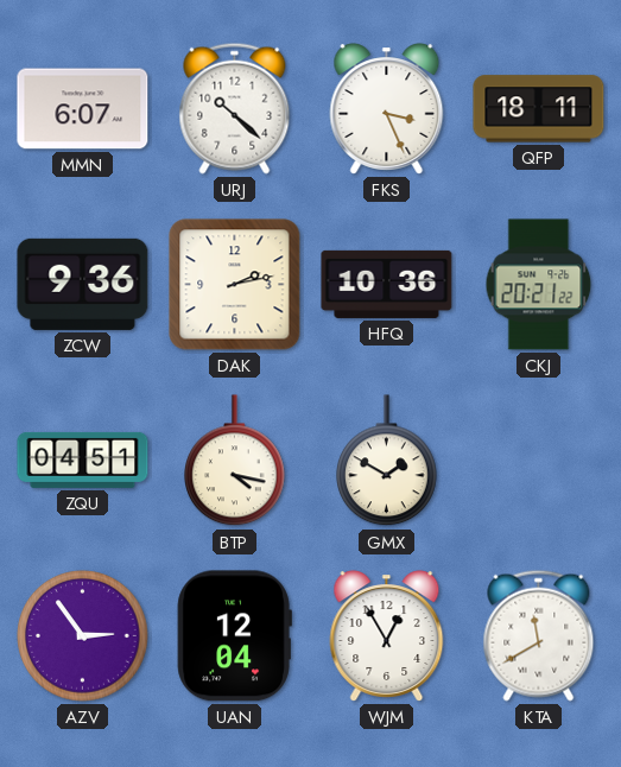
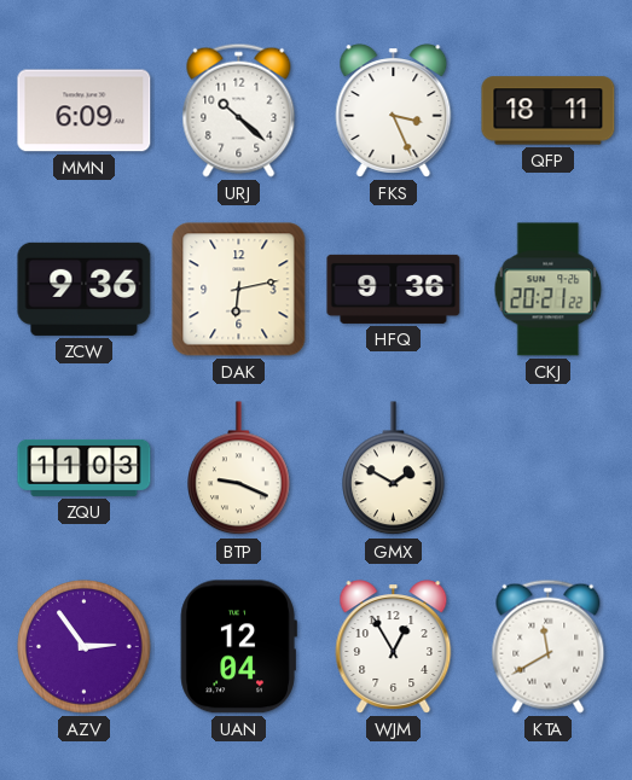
MMN: 6:07 -> 6:09 (85, 111)
DAK: 2:13 -> 6:13 (239, 290)
HFQ: 10:36 -> 9:36 (394, 289)
ZQU: 04:51 -> 11:03 (85, 467)
BTP: 4:17 -> 9:19 (239, 468)
